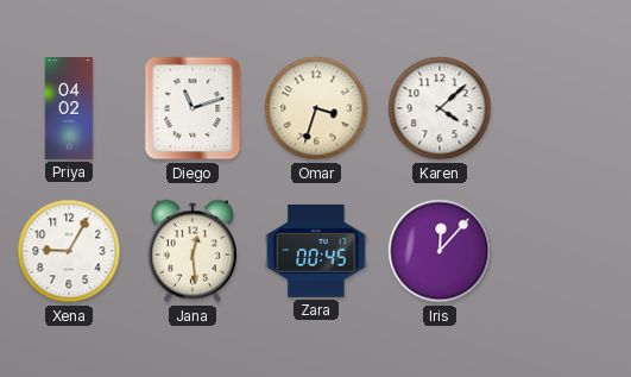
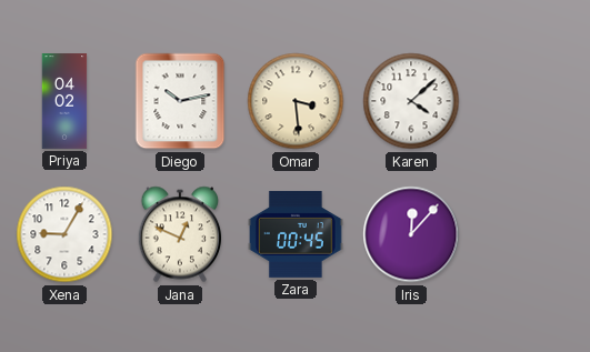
Diego: 11:12 -> 10:13 (180, 101)
Omar: 3:33 -> 3:29 (296, 101)
Jana: 12:29 -> 12:49 (179, 234)
